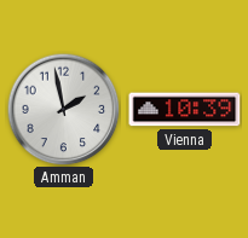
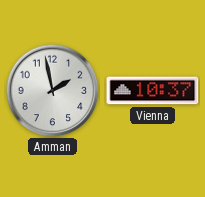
Vienna: 10:39 -> 10:37 (153, 91)
